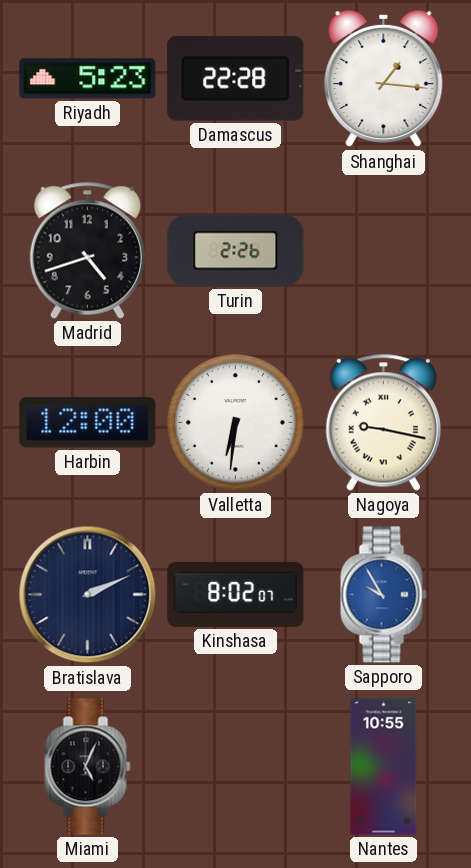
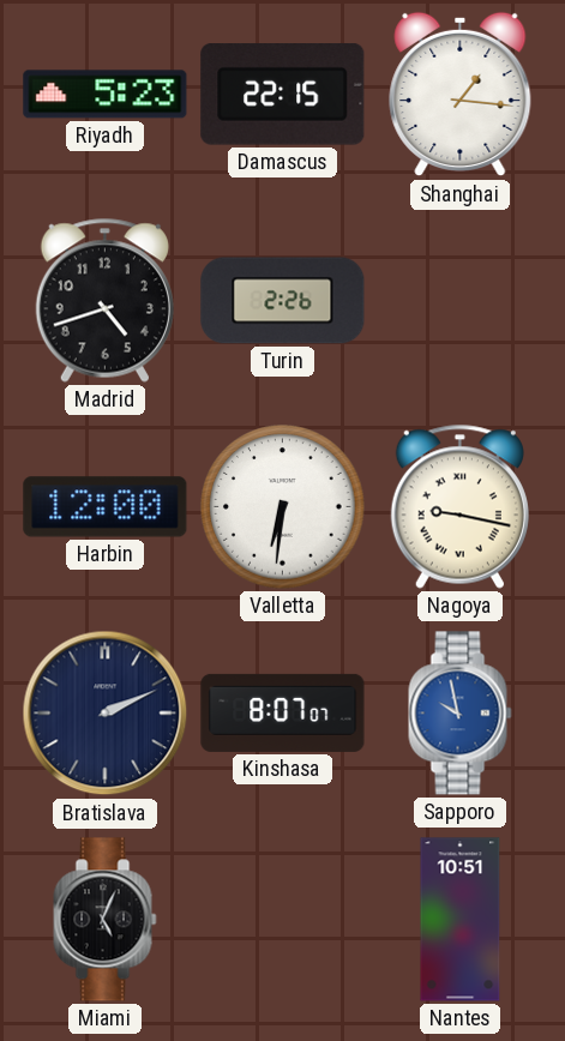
Damascus: 22:28 -> 22:15 (283, 95)
Kinshasa: 8:02 -> 8:07 (283, 712)
Sapporo: 9:55 -> 9:58 (461, 714)
Nantes: 10:55 -> 10:51 (461, 920)
